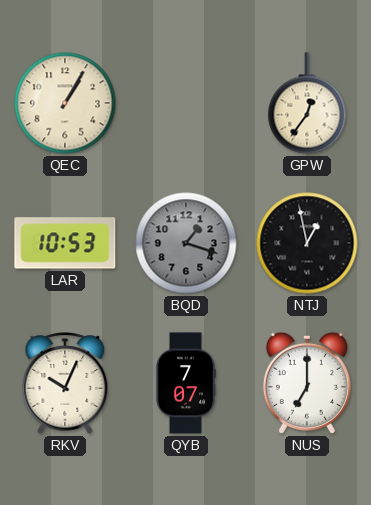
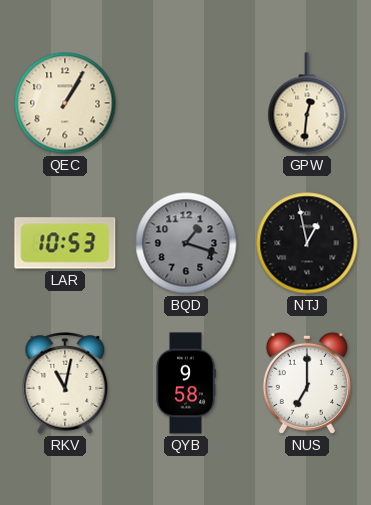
GPW: 12:36 -> 12:31 (307, 103)
RKV: 10:04 -> 11:02 (65, 383)
QYB: 7:07 -> 9:58 (186, 383)
